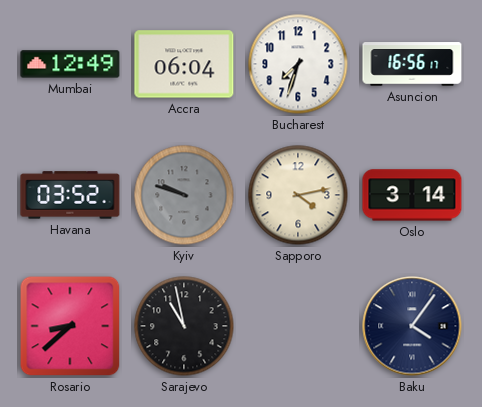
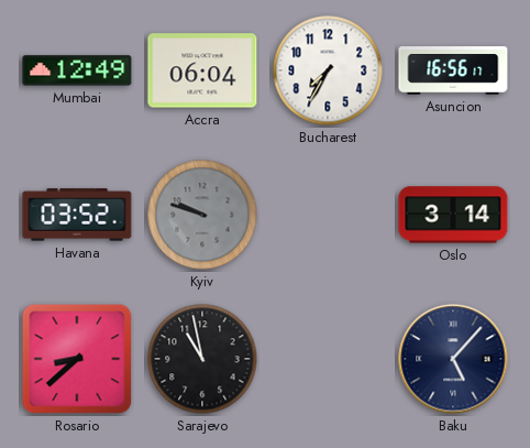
Bucharest: 7:33 -> 7:35 (328, 70)
Sapporo: 4:13 -> none (298, 195)
Baku: 4:06 -> 5:07 (453, 359)
